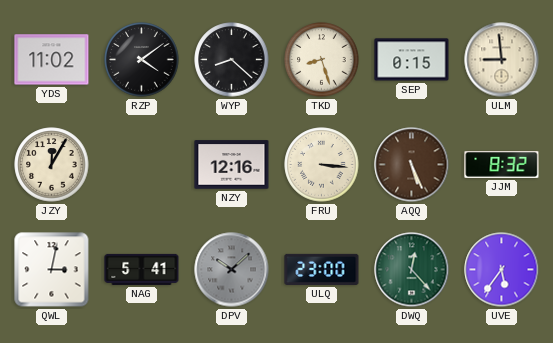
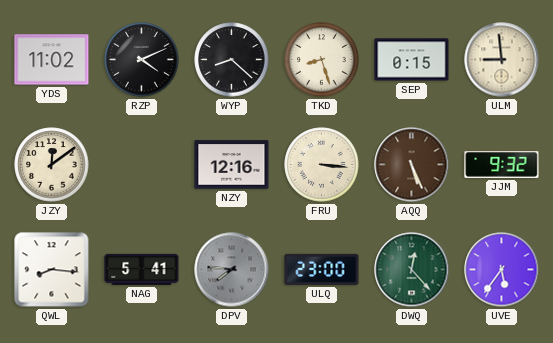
RZP: 4:09 -> 4:11 (142, 60)
JZY: 12:05 -> 12:09 (52, 165)
JJM: 8:32 -> 9:32 (502, 165)
QWL: 3:02 -> 8:16 (52, 270)
DPV: 10:08 -> 7:46 (232, 270)
